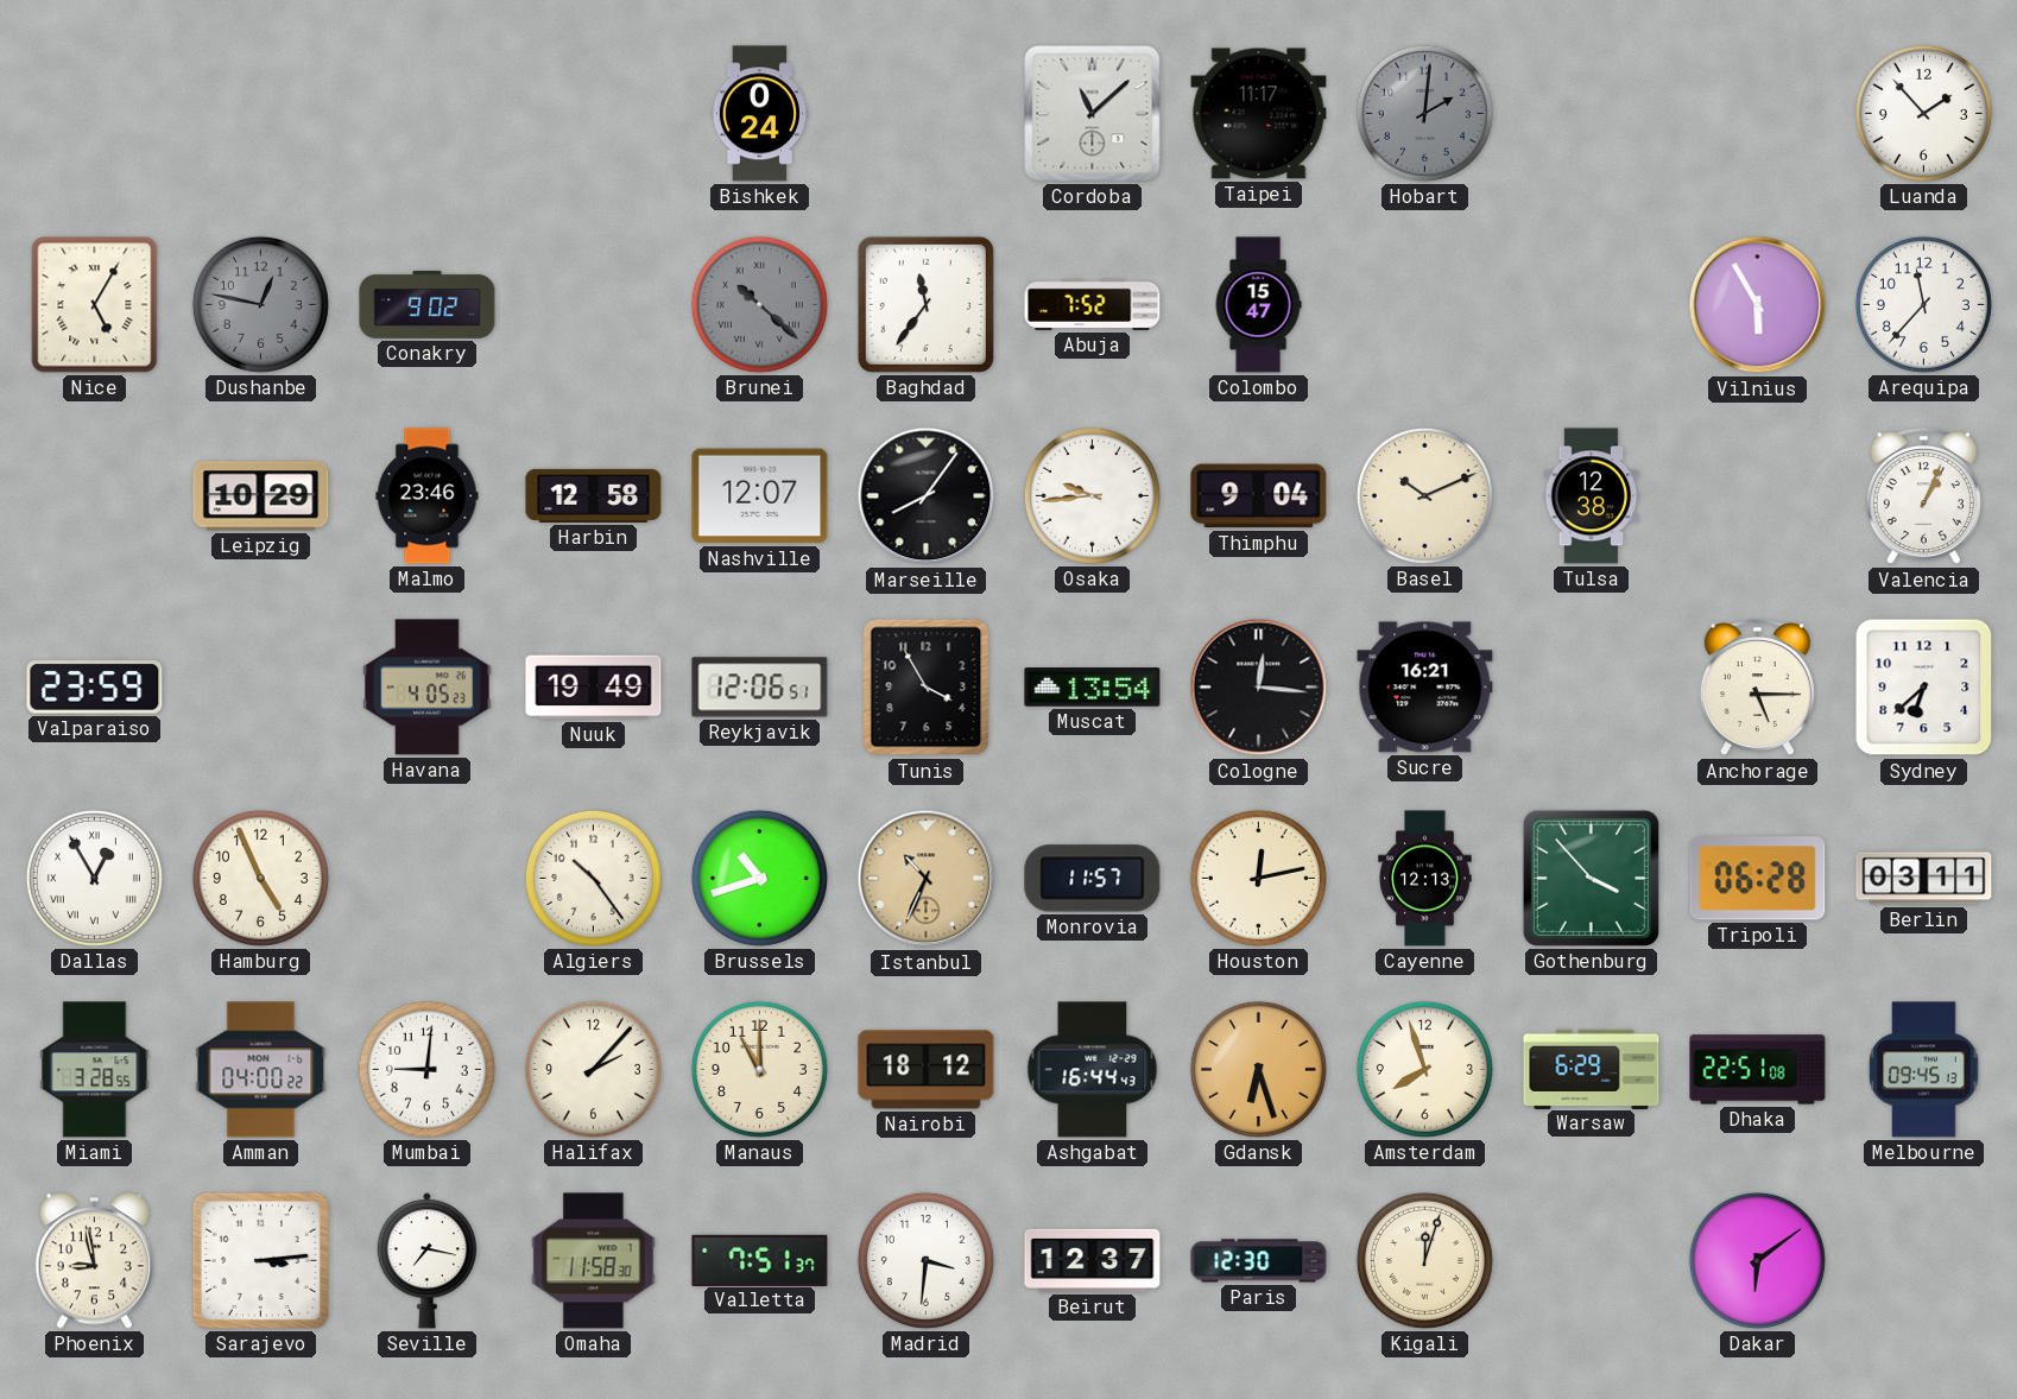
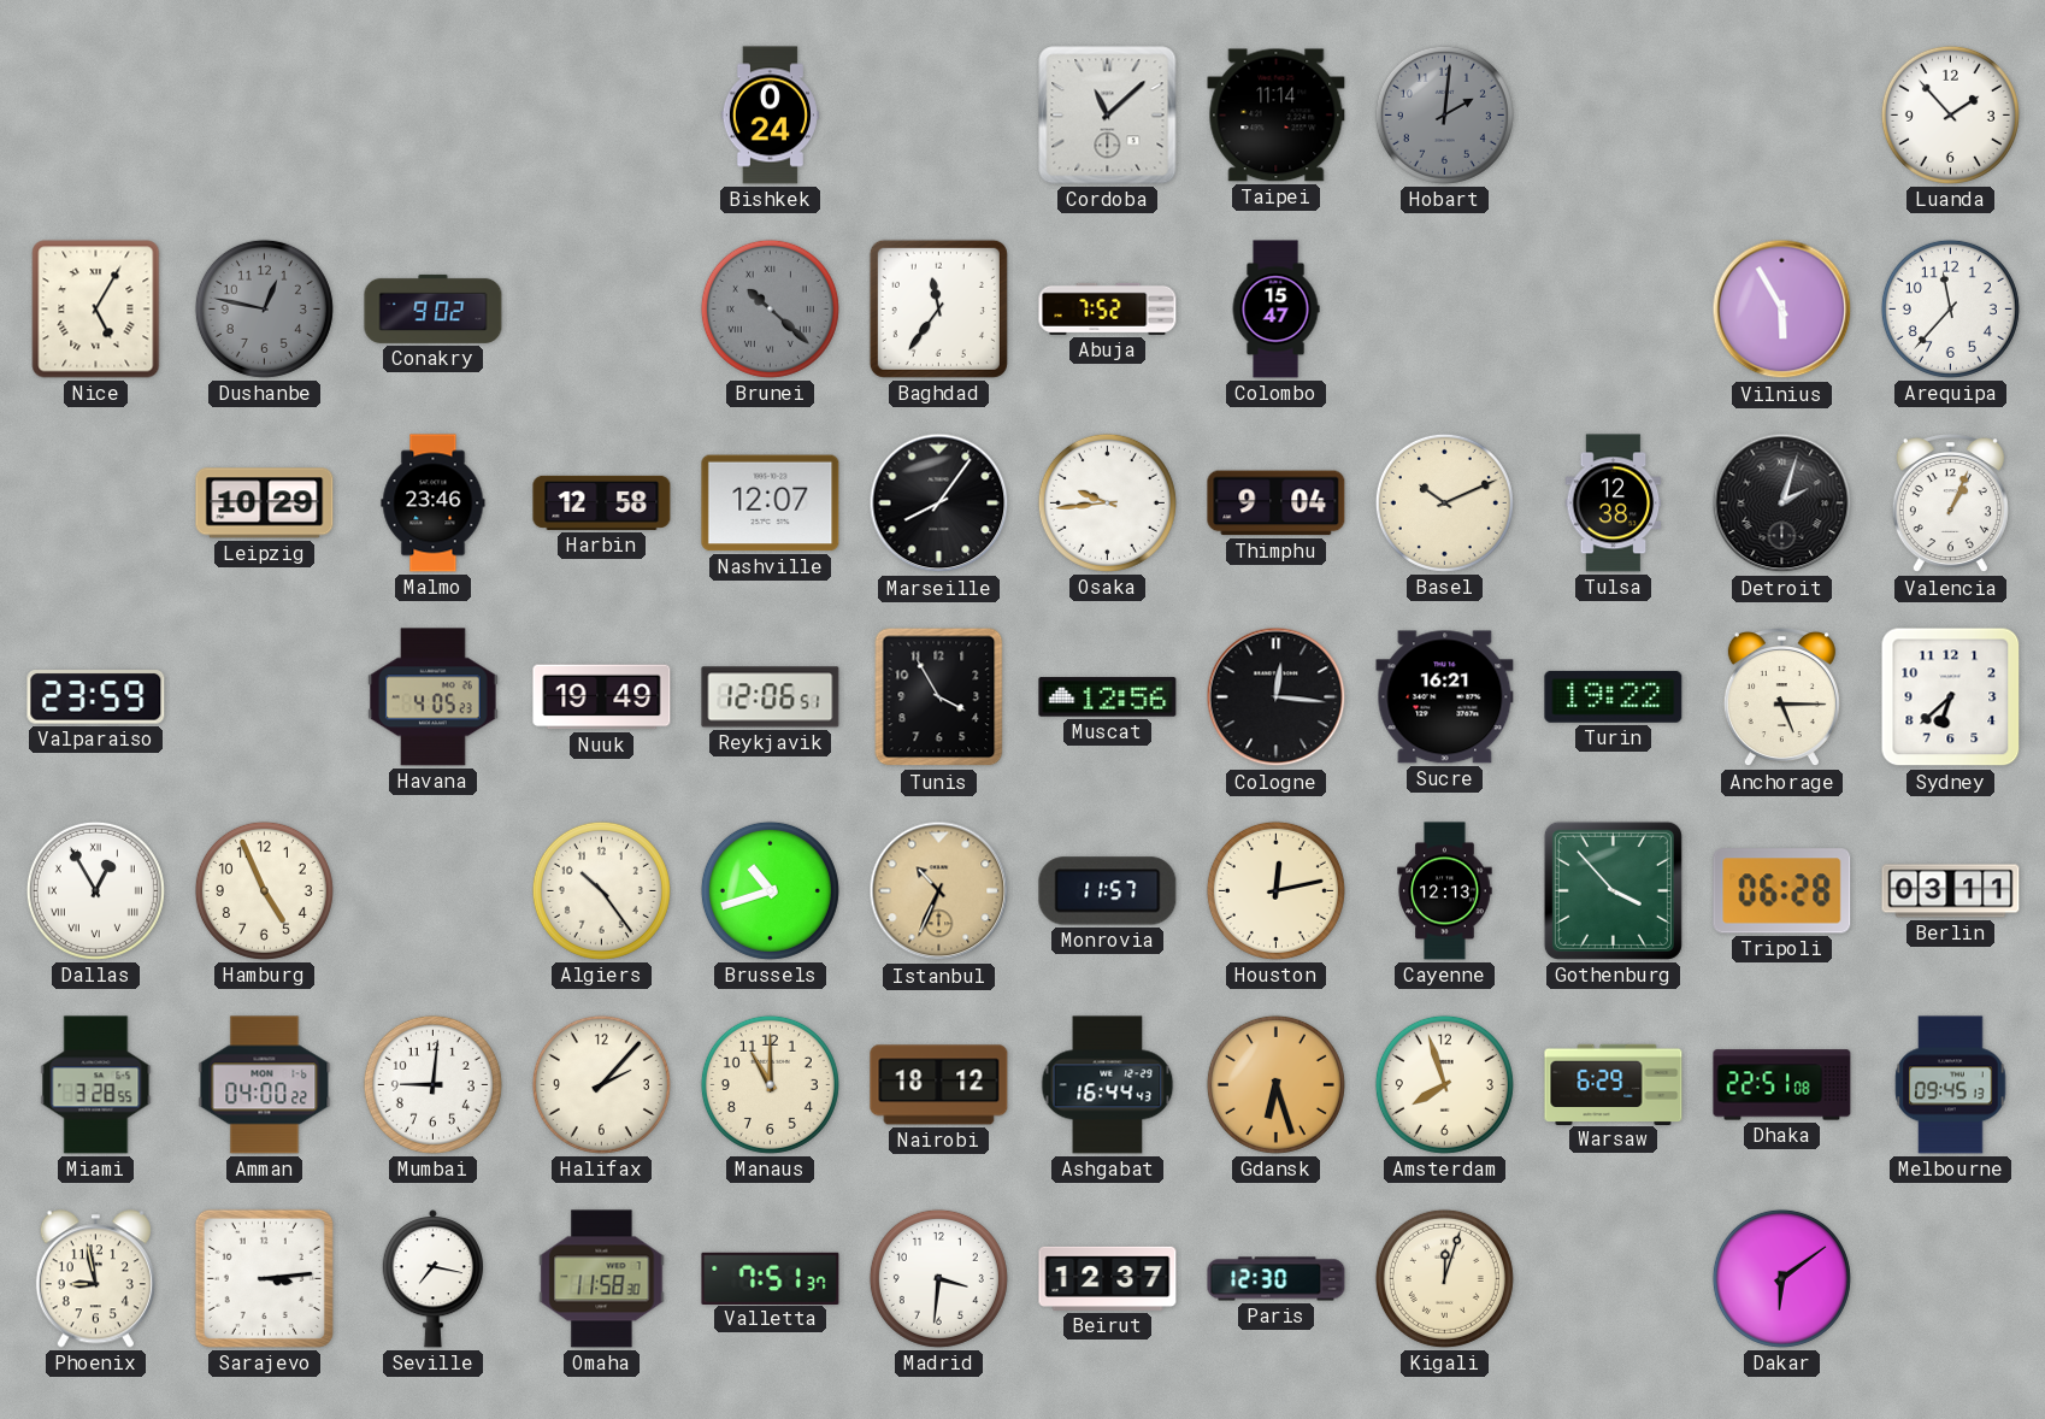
Taipei: 11:17 -> 11:14 (1277, 116)
Detroit: none -> 2:03 (1782, 504)
Muscat: 13:54 -> 12:56 (1108, 697)
Turin: none -> 19:22 (1614, 696)
